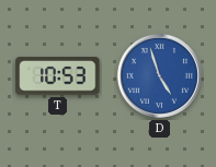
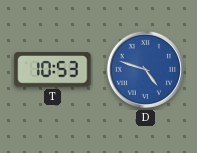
D: 4:57 -> 4:48 (145, 69)
